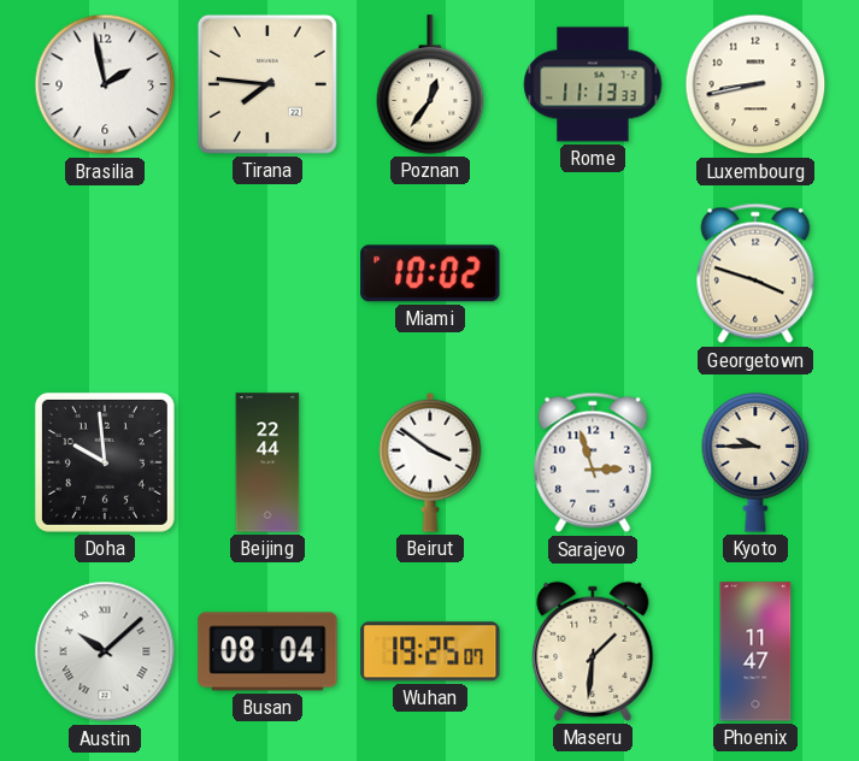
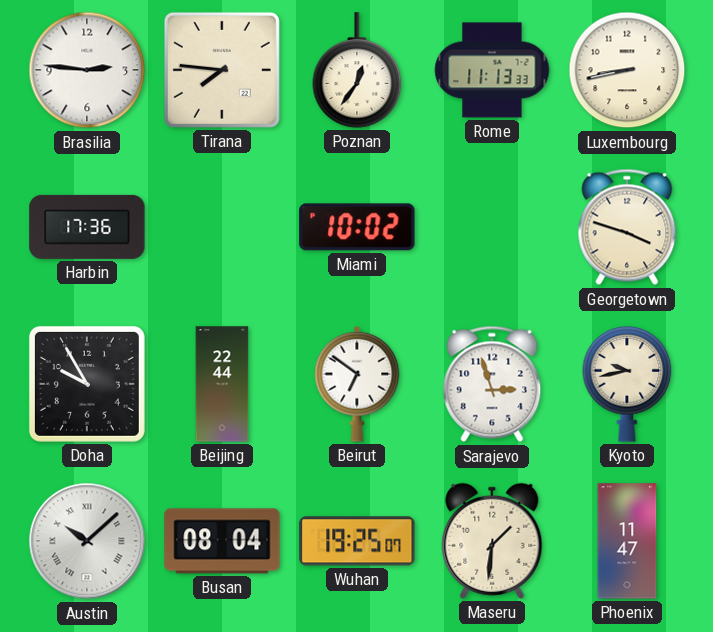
Brasilia: 1:58 -> 2:46 (87, 70)
Harbin: none -> 17:36 (87, 227)
Doha: 9:59 -> 9:55 (87, 384)
Beirut: 3:51 -> 6:51 (357, 384)
Kyoto: 9:45 -> 9:43 (627, 385)
